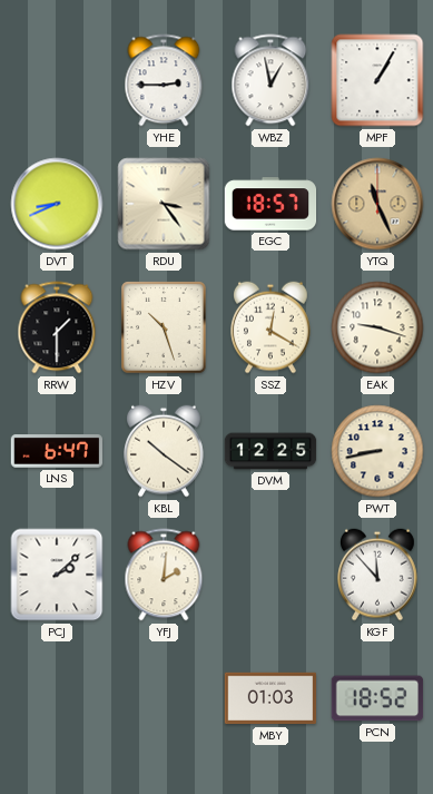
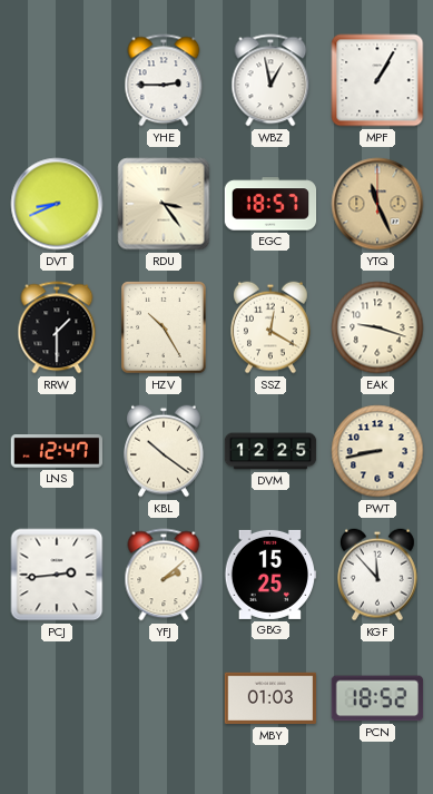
HZV: 10:27 -> 10:25 (165, 327)
LNS: 6:47 -> 12:47 (57, 452)
PCJ: 2:08 -> 2:44 (57, 575)
YFJ: 2:01 -> 2:08 (164, 575)
GBG: none -> 15:25 (270, 575)
